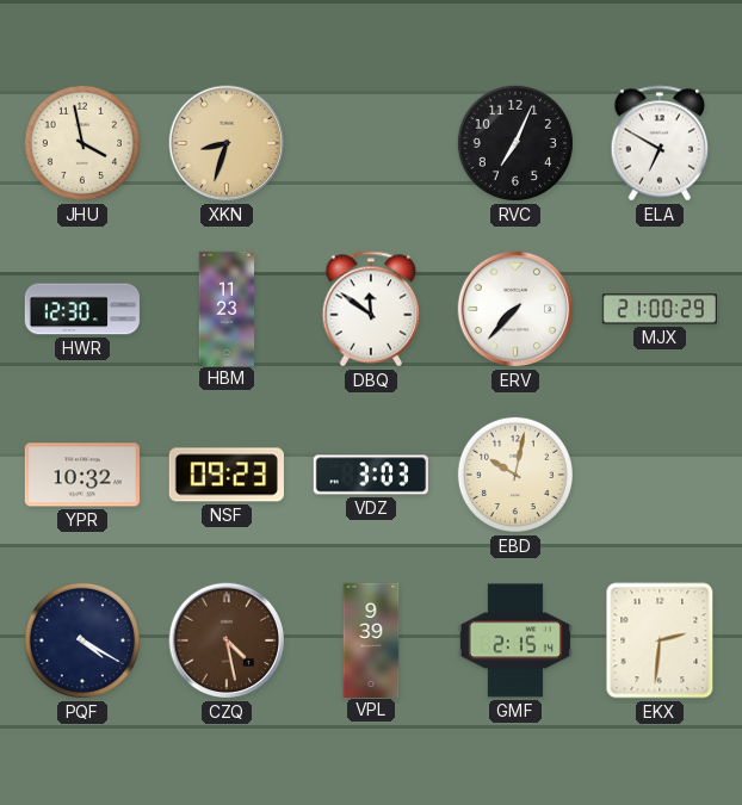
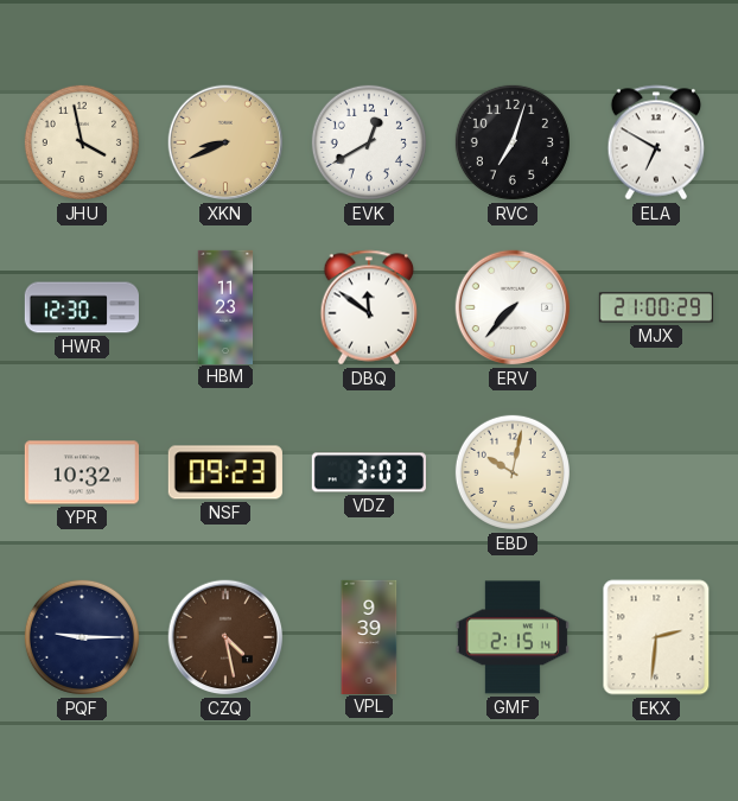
XKN: 8:33 -> 8:41 (225, 142)
EVK: none -> 12:40 (369, 142)
RVC: 7:04 -> 7:03 (513, 142)
PQF: 4:20 -> 9:15 (82, 637)
